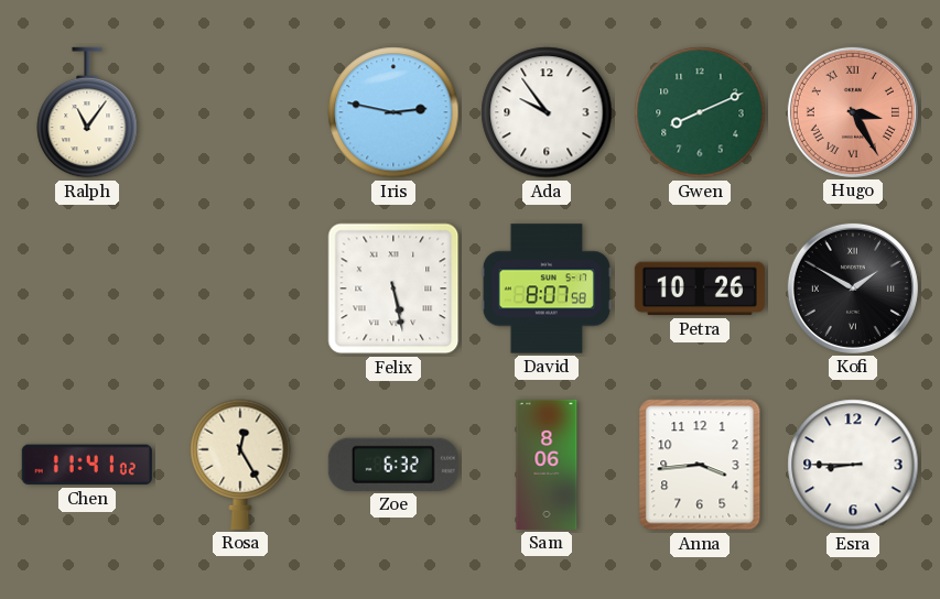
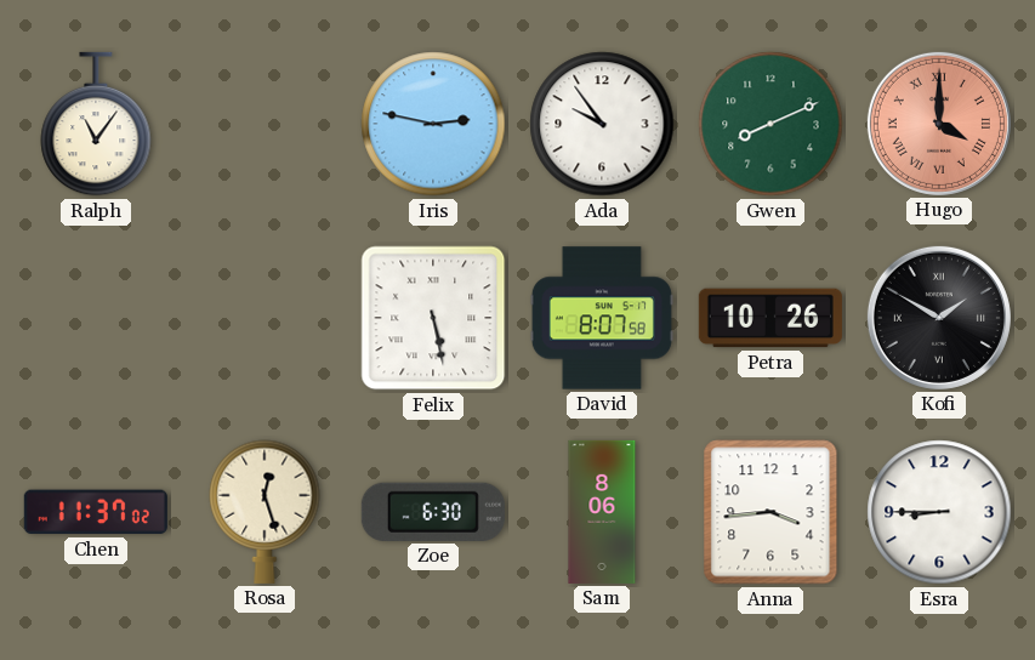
Hugo: 3:25 -> 4:00 (939, 124)
Chen: 11:41 -> 11:37 (96, 512)
Rosa: 12:25 -> 12:27 (265, 512)
Zoe: 6:32 -> 6:30 (433, 512)
